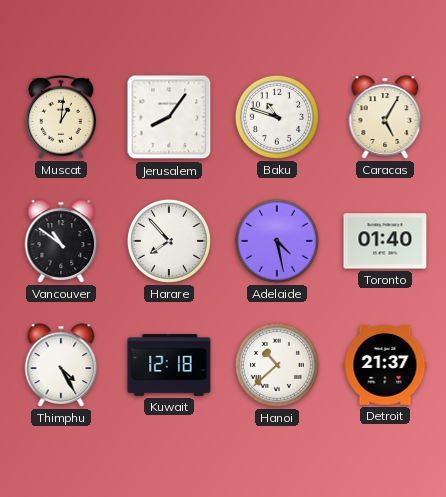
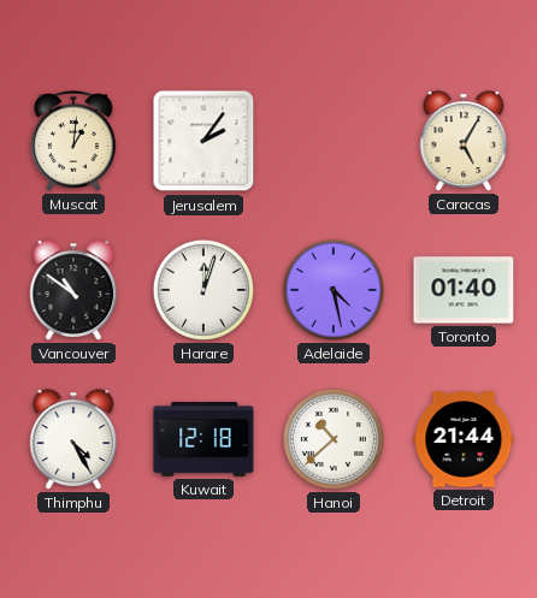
Jerusalem: 8:06 -> 2:06 (203, 141)
Baku: 10:48 -> none (277, 117)
Harare: 7:53 -> 12:03 (203, 290)
Detroit: 21:37 -> 21:44 (464, 439)
